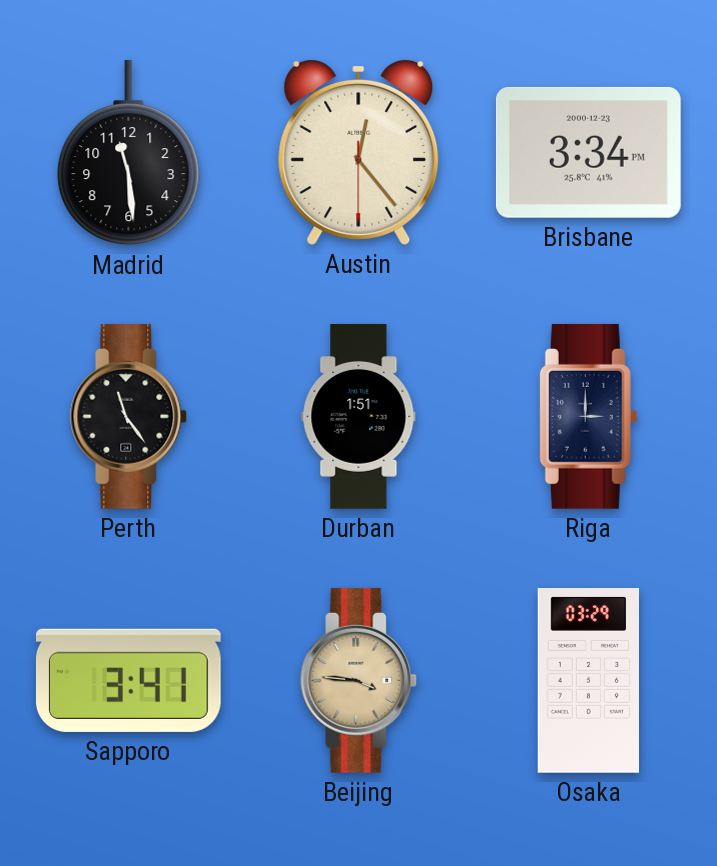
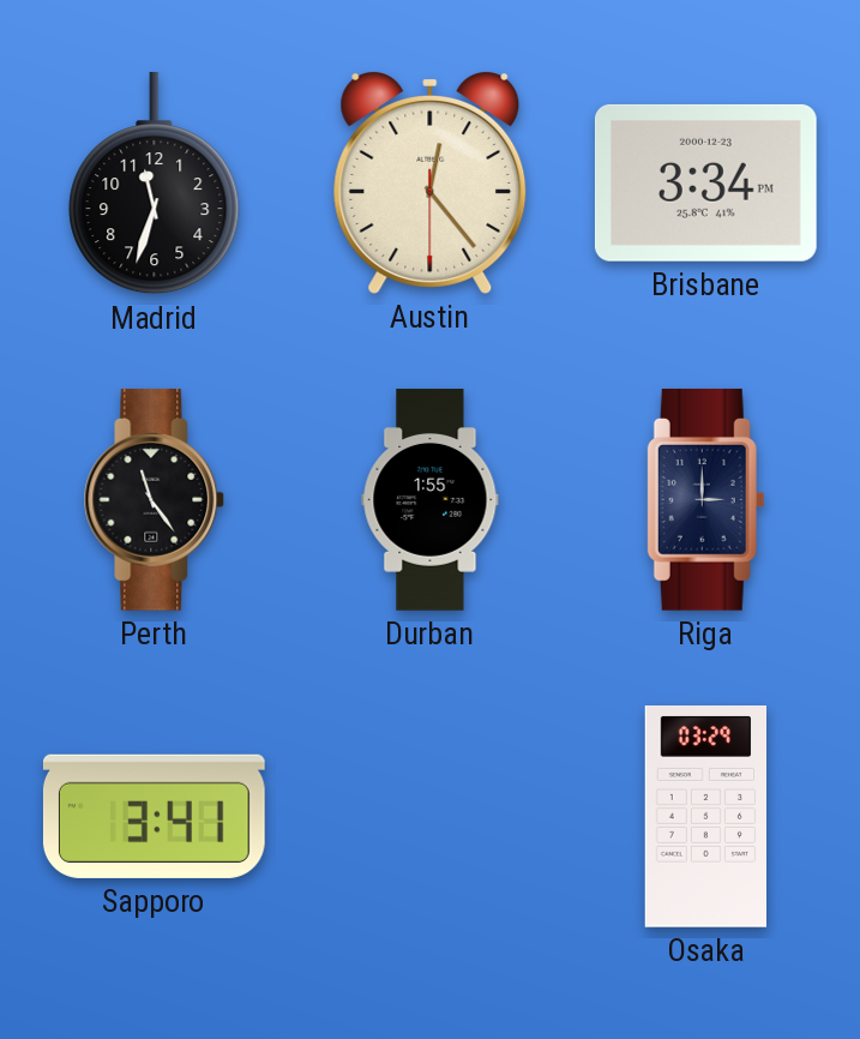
Madrid: 11:29 -> 11:33 (155, 184)
Durban: 1:51 -> 1:55 (431, 500)
Beijing: 3:46 -> none (359, 680)
